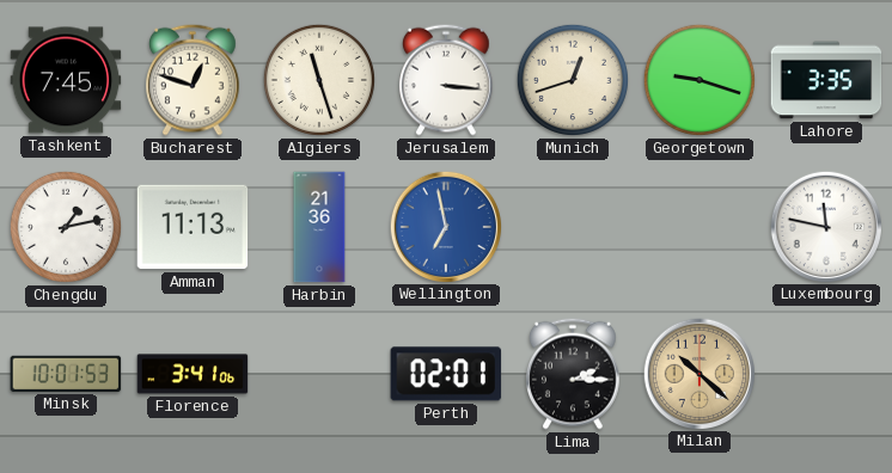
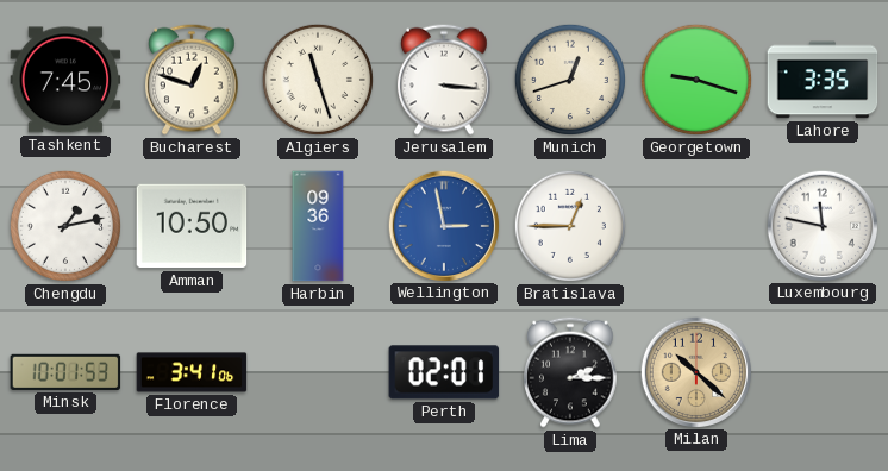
Amman: 11:13 -> 10:50 (192, 226)
Harbin: 21:36 -> 09:36 (318, 226)
Wellington: 6:58 -> 2:58 (443, 225)
Bratislava: none -> 12:45 (570, 226)
